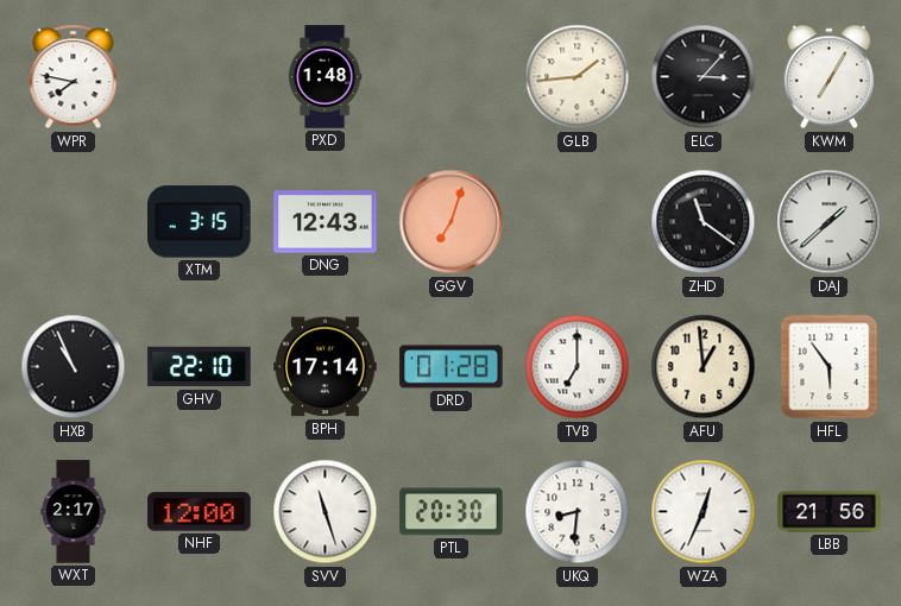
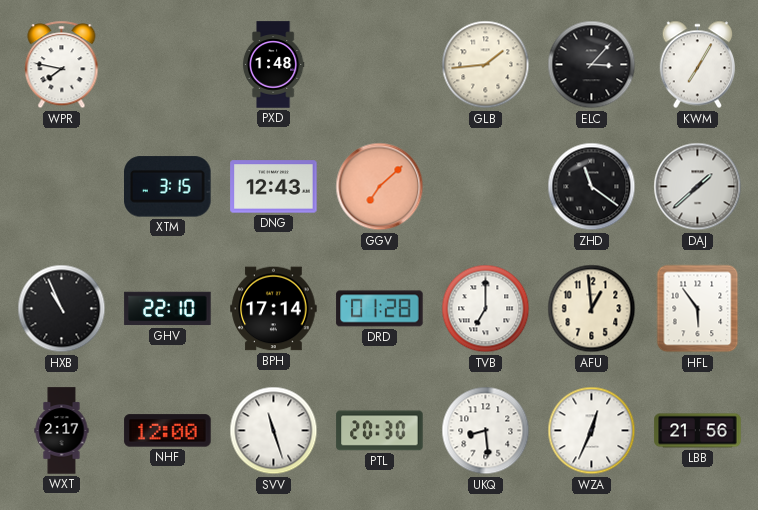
GGV: 7:03 -> 7:08 (380, 187)
UKQ: 8:31 -> 8:29 (486, 431)
